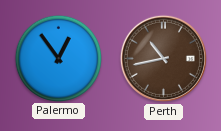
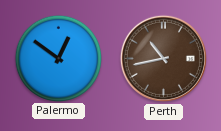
Palermo: 12:54 -> 12:51 (58, 58)
